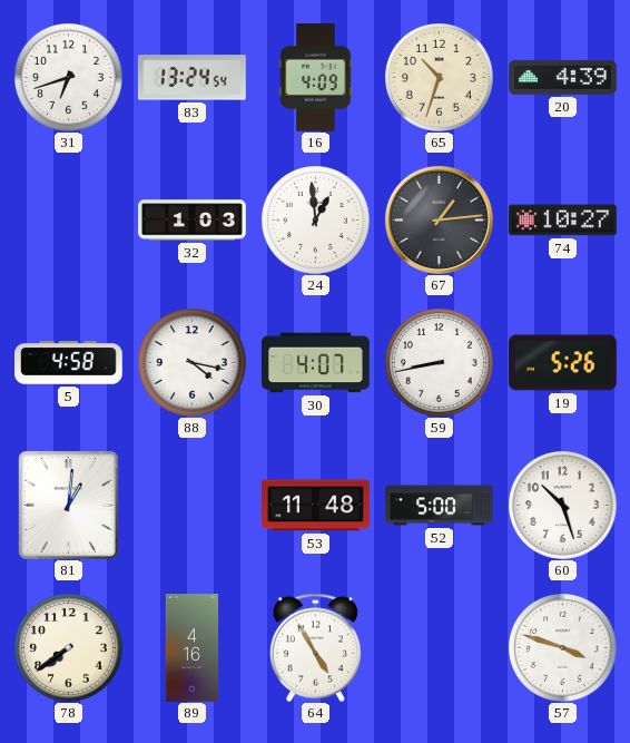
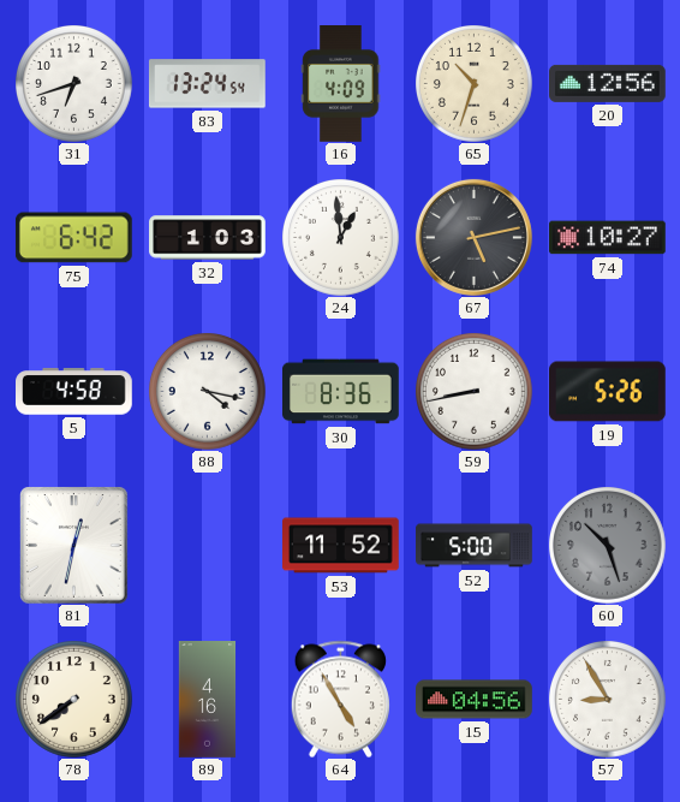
20: 4:39 -> 12:56 (608, 83)
75: none -> 6:42 (73, 238)
67: 1:14 -> 5:13 (473, 237)
30: 4:07 -> 8:36 (341, 392)
81: 1:01 -> 12:32 (74, 546)
53: 11:48 -> 11:52 (341, 546)
60 dial: white -> grey (608, 546)
15: none -> 04:56 (475, 700)
57: 3:48 -> 8:55 (608, 700)
